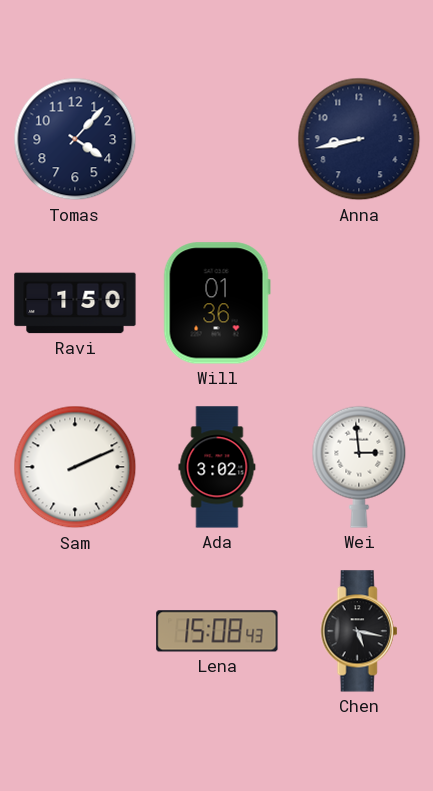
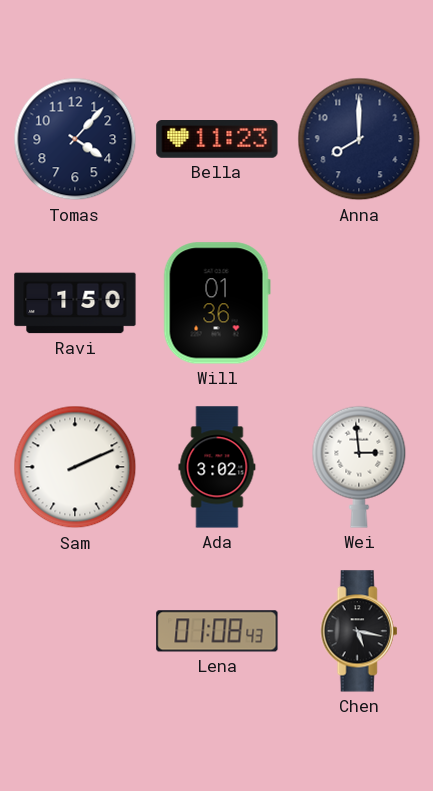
Bella: none -> 11:23 (217, 140)
Anna: 8:43 -> 8:00 (359, 139)
Lena: 15:08 -> 01:08 (217, 631)
